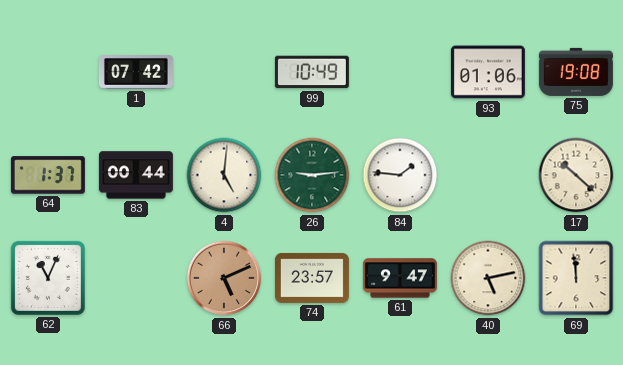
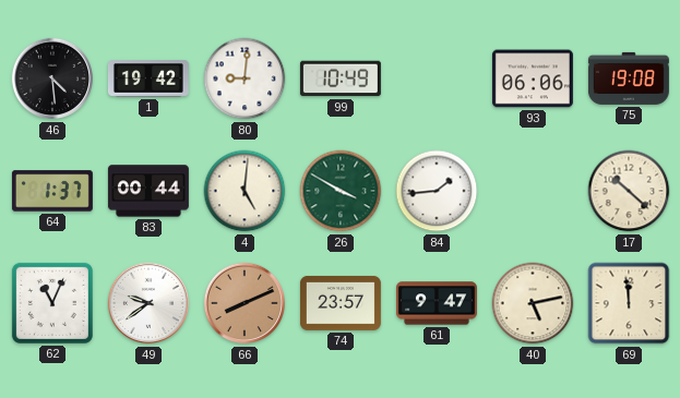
46: none -> 4:29 (52, 79)
1: 07:42 -> 19:42 (148, 80)
80: none -> 9:01 (244, 79)
93: 01:06 -> 06:06 (533, 79)
26: 9:14 -> 3:50 (341, 191)
84: 1:46 -> 1:44 (437, 191)
49: none -> 9:39 (148, 303)
66: 5:11 -> 8:11 (244, 303)
